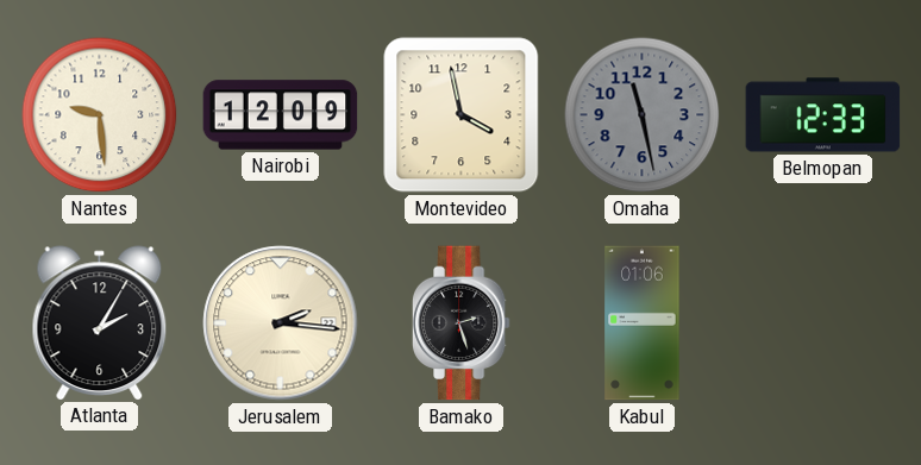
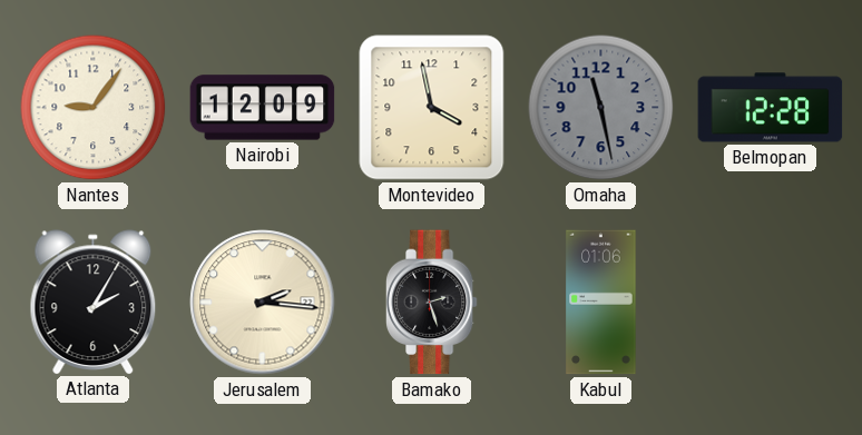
Nantes: 9:29 -> 9:06 (94, 108)
Belmopan: 12:33 -> 12:28 (771, 108)
